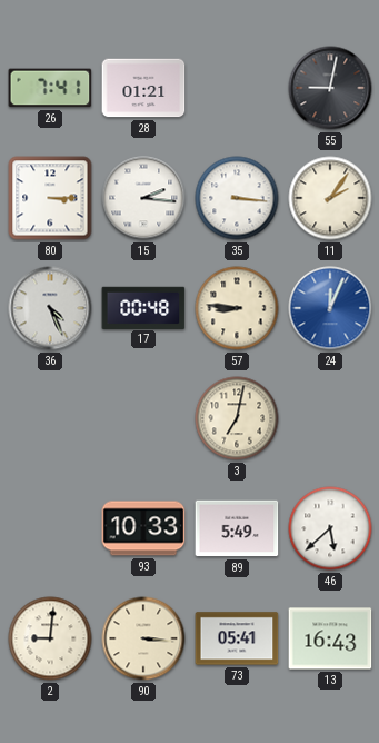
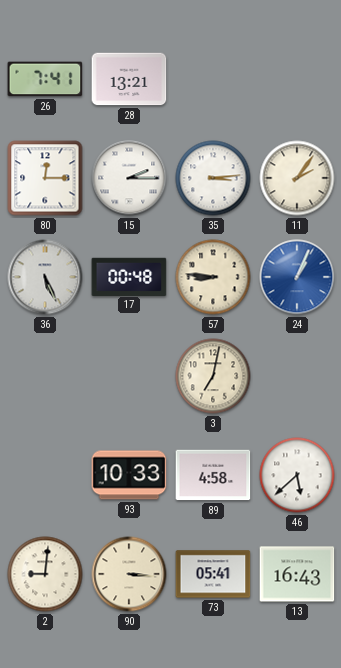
28: 01:21 -> 13:21 (129, 79)
55: 9:02 -> none (330, 88)
80: 3:15 -> 12:15 (45, 178)
15: 2:16 -> 2:15 (129, 178)
35: 3:16 -> 3:14 (213, 178)
36: 4:26 -> 5:26 (45, 277)
24: 12:04 -> 1:04 (297, 277)
89: 5:49 -> 4:58 (213, 475)
